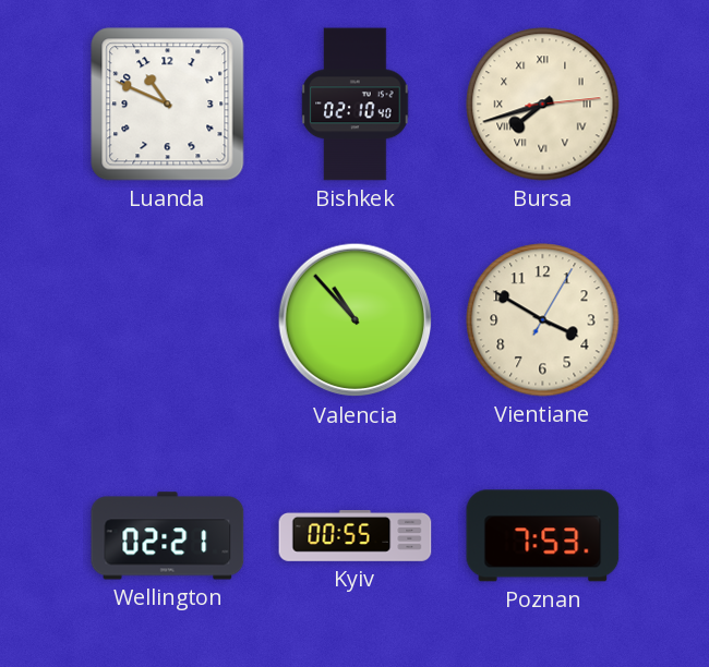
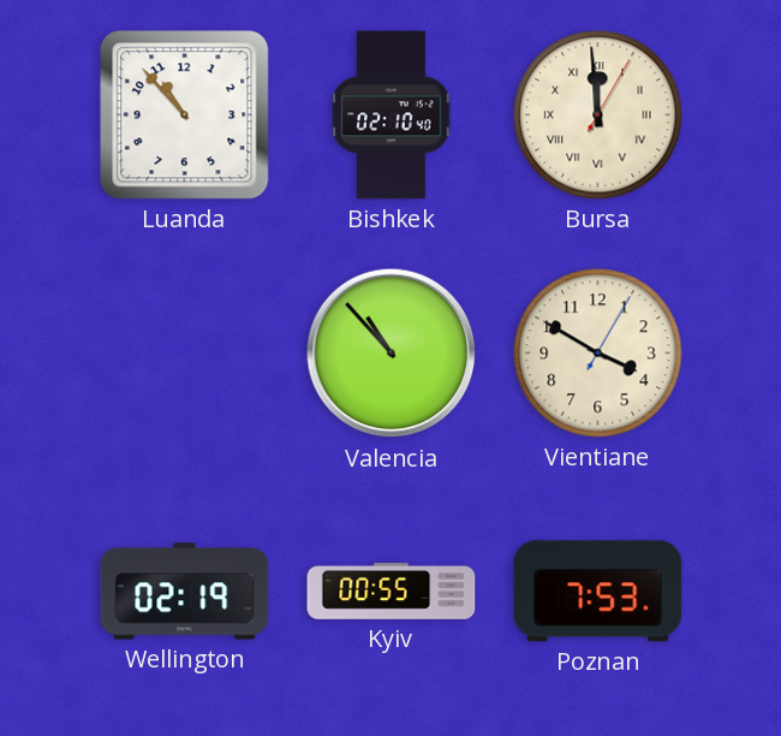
Luanda: 10:49 -> 10:53 (185, 115)
Bursa: 7:42 -> 11:59 (598, 115)
Wellington: 02:21 -> 02:19 (185, 592)
